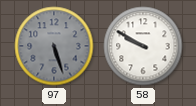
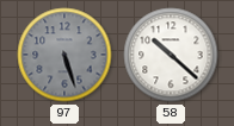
58: 9:50 -> 10:22 (171, 55)
